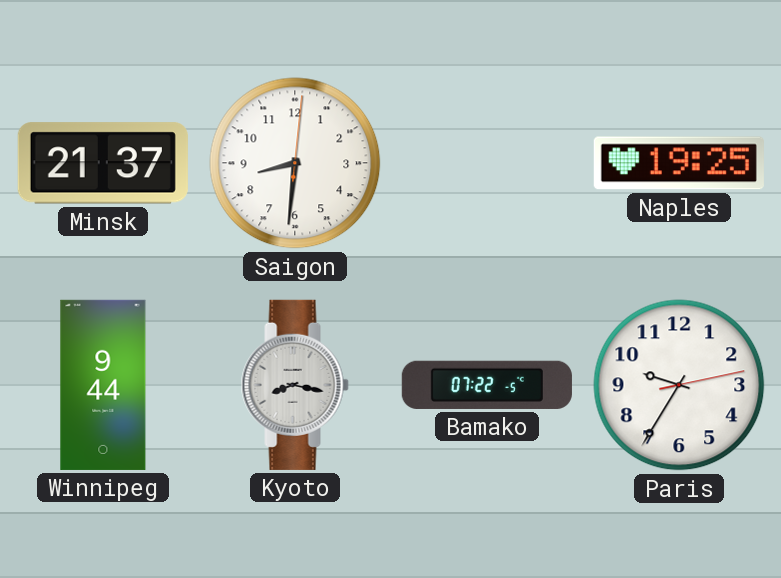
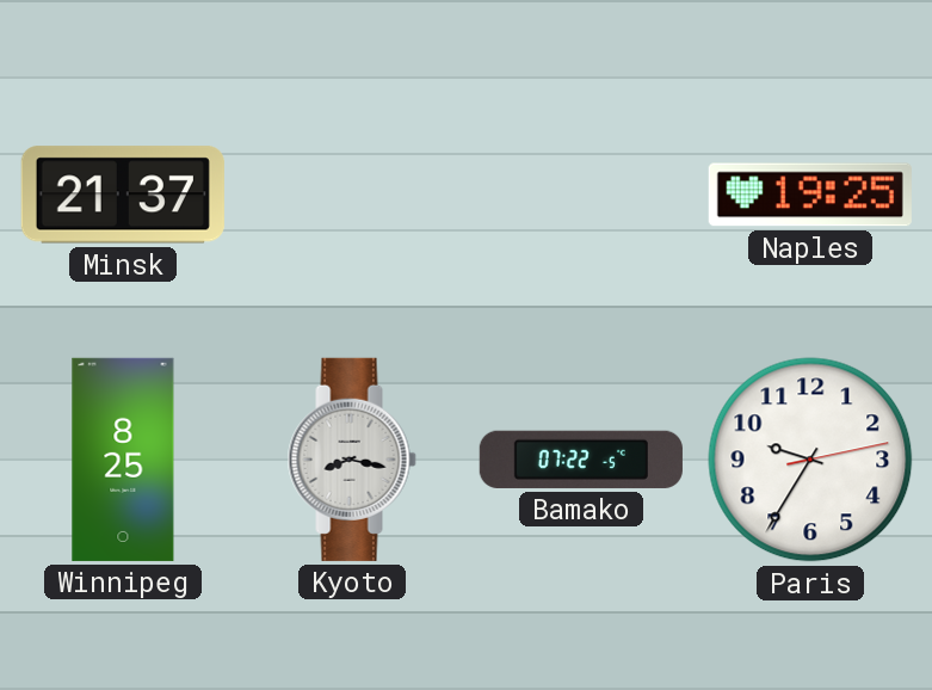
Saigon: 8:31 -> none (295, 163)
Winnipeg: 9:44 -> 8:25 (123, 460)
